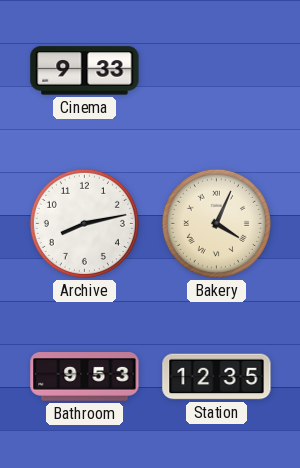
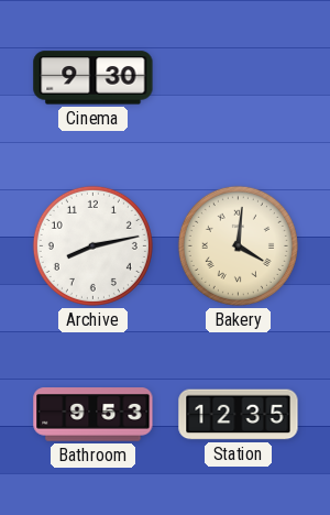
Cinema: 9:33 -> 9:30 (94, 78)
Bakery: 4:04 -> 4:01 (238, 245)
